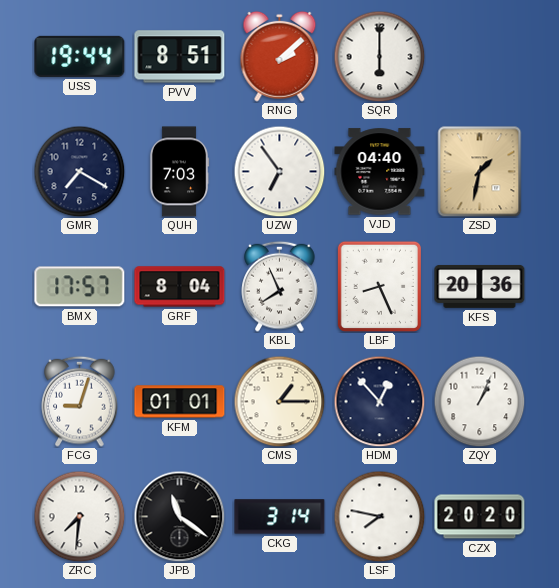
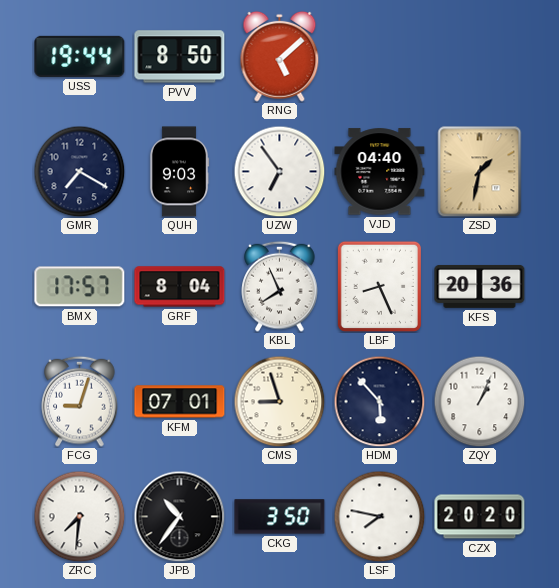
PVV: 8:51 -> 8:50 (180, 57)
RNG: 2:08 -> 5:08 (280, 56)
SQR: 6:00 -> none (379, 56)
QUH: 7:03 -> 9:03 (179, 172)
KFM: 01:01 -> 07:01 (180, 402)
CMS: 1:15 -> 8:57 (279, 401)
HDM: 12:53 -> 5:53 (379, 401)
JPB: 11:21 -> 10:36 (179, 516)
CKG: 3:14 -> 3:50 (280, 517)
